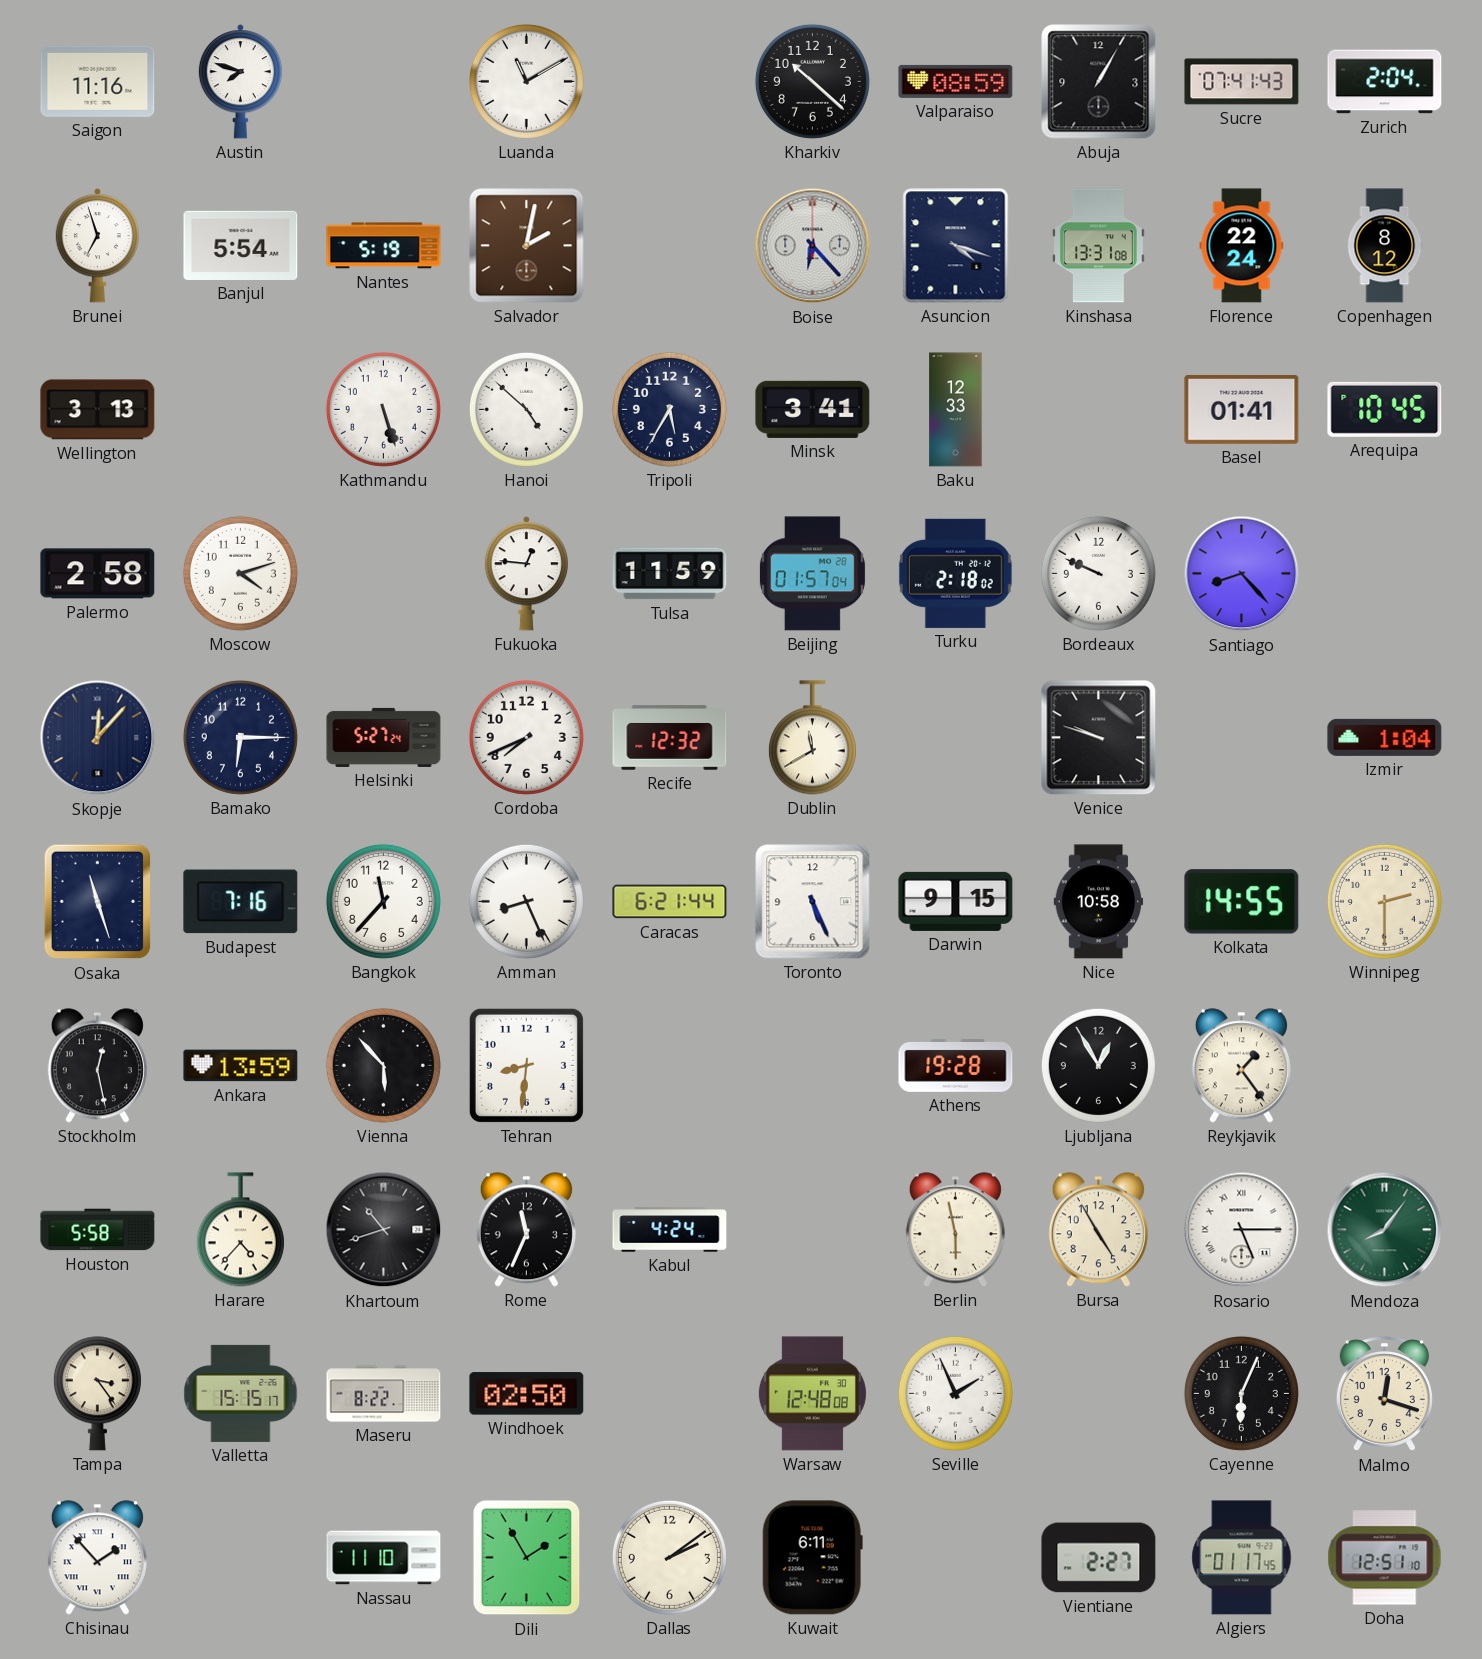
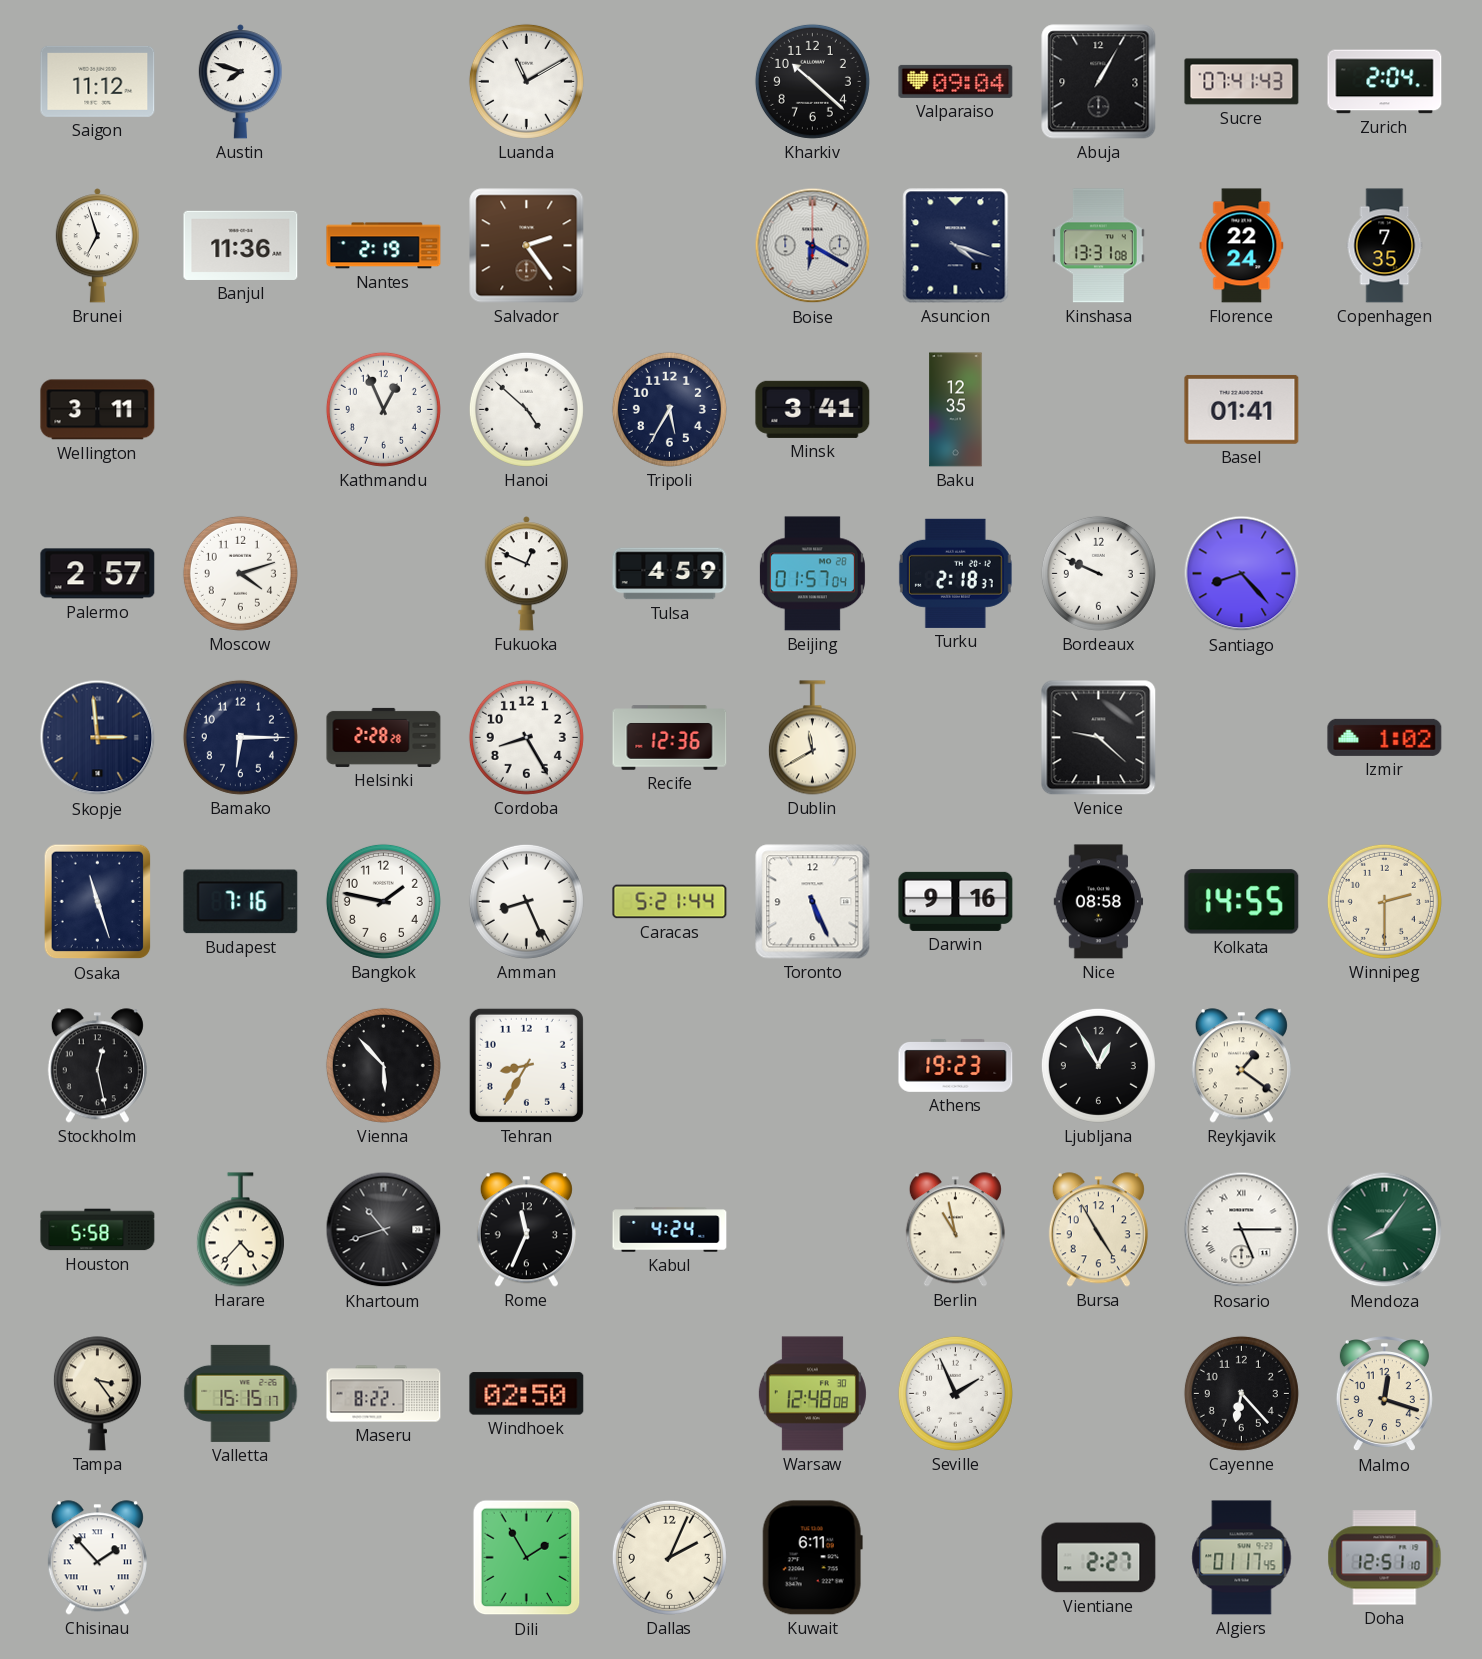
Saigon: 11:16 -> 11:12 (98, 81)
Valparaiso: 08:59 -> 09:04 (956, 81)
Banjul: 5:54 -> 11:36 (241, 245)
Nantes: 5:19 -> 2:19 (384, 246)
Salvador: 2:02 -> 2:24 (527, 246)
Boise: 6:23 -> 6:20 (813, 246)
Copenhagen: 8:12 -> 7:35 (1385, 246)
Wellington: 3:13 -> 3:11 (98, 410)
Kathmandu: 5:27 -> 12:56 (383, 409)
Baku: 12:33 -> 12:35 (956, 410)
Arequipa: 10:45 -> none (1385, 409)
Palermo: 2:58 -> 2:57 (98, 574)
Fukuoka: 12:46 -> 12:49 (526, 574)
Tulsa: 11:59 -> 4:59 (670, 574)
Turku: 2:18:02 -> 2:18:37 (955, 573)
Skopje: 12:07 -> 2:59 (98, 738)
Helsinki: 5:27 -> 2:28 (384, 737)
Cordoba: 7:41 -> 8:25 (526, 737)
Recife: 12:32 -> 12:36 (670, 738)
Venice: 9:48 -> 9:22 (1099, 738)
Izmir: 1:04 -> 1:02 (1385, 737)
Bangkok: 11:37 -> 1:47 (383, 901)
Caracas: 6:21 -> 5:21 (670, 902)
Darwin: 9:15 -> 9:16 (956, 901)
Nice: 10:58 -> 08:58 (1099, 902)
Ankara: 13:59 -> none (241, 1066)
Tehran: 8:31 -> 8:35 (526, 1065)
Athens: 19:28 -> 19:23 (956, 1066)
Reykjavik: 1:24 -> 1:21 (1241, 1066)
Berlin: 5:58 -> 10:58 (955, 1230)
Cayenne: 6:04 -> 6:23 (1241, 1393)
Nassau: 11:10 -> none (384, 1558)
Dallas: 2:09 -> 2:04 (669, 1557)
